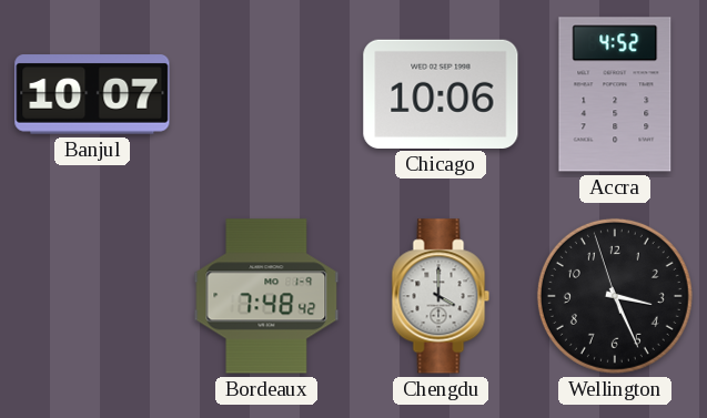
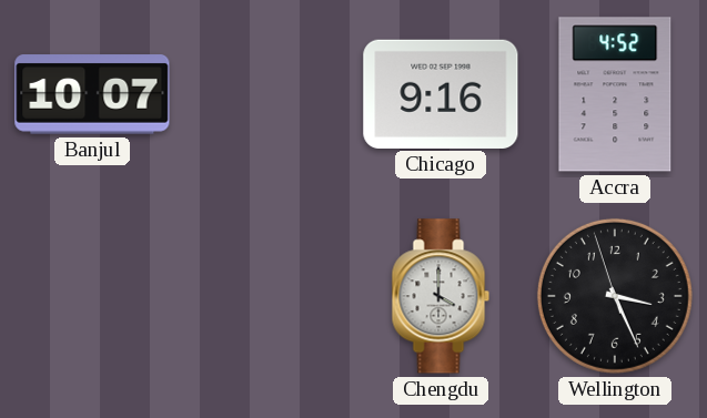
Chicago: 10:06 -> 9:16 (441, 94)
Bordeaux: 7:48 -> none (266, 296)
